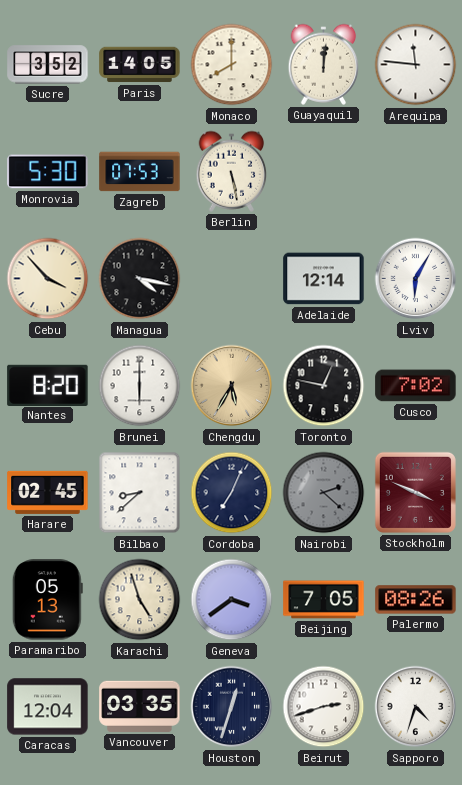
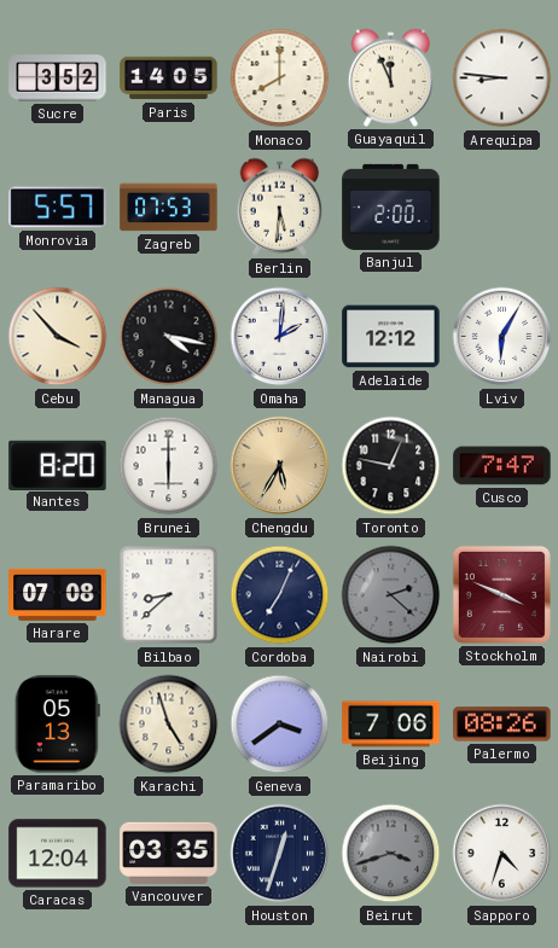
Guayaquil: 12:01 -> 11:56 (391, 77)
Arequipa: 11:46 -> 8:46 (502, 78)
Monrovia: 5:30 -> 5:57 (58, 208)
Berlin: 5:28 -> 5:31 (280, 207)
Banjul: none -> 2:00 (391, 207)
Omaha: none -> 2:01 (280, 337)
Adelaide: 12:14 -> 12:12 (391, 337)
Cusco: 7:02 -> 7:47 (502, 466)
Harare: 02:45 -> 07:08 (58, 594)
Beijing: 7:05 -> 7:06 (391, 725)
Beirut: 2:42 -> 3:42 (391, 854)
Beirut dial: white -> grey (391, 854)
